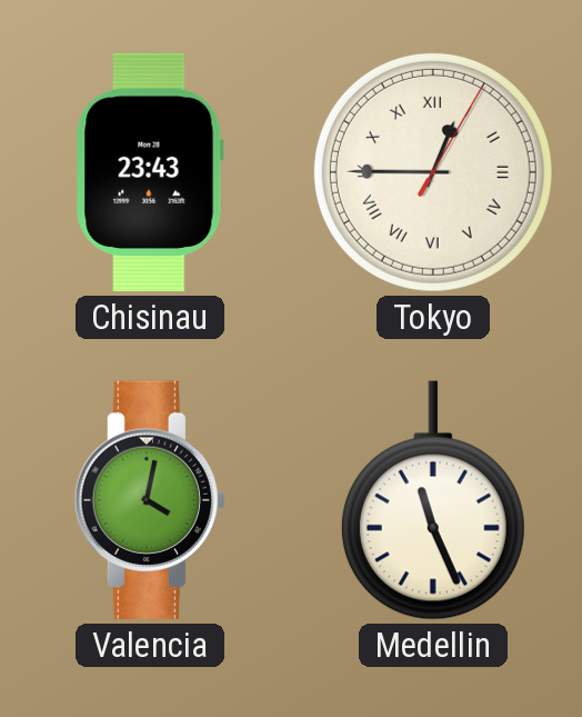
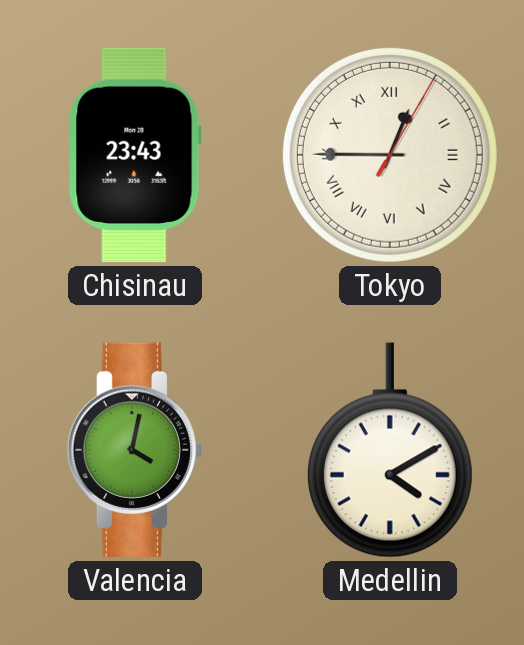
Medellin: 11:26 -> 4:10 (390, 450)
